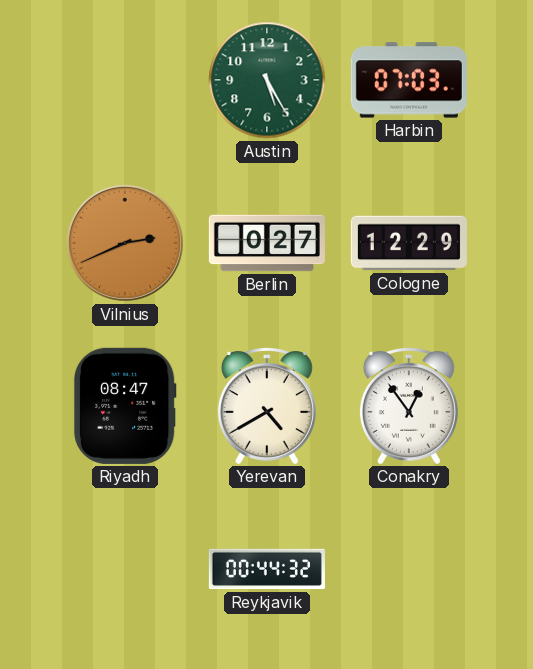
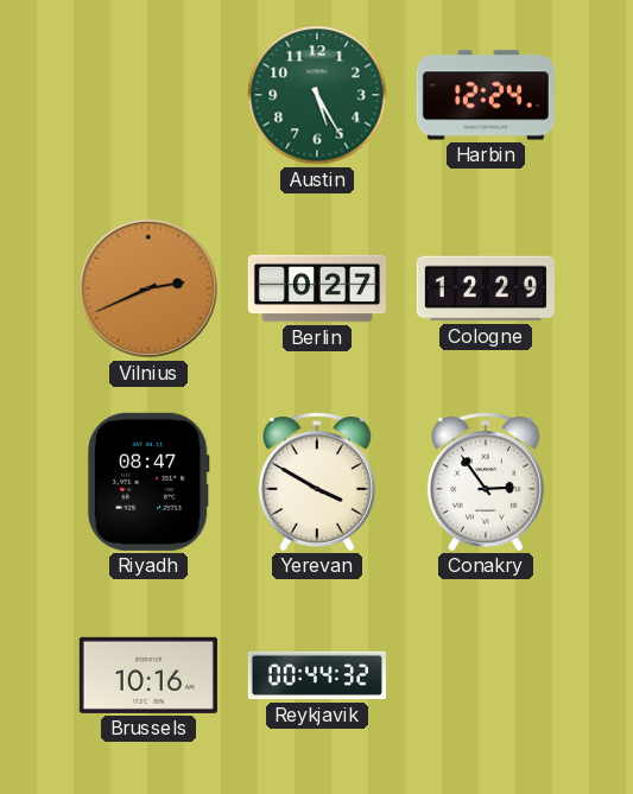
Harbin: 07:03 -> 12:24 (486, 95)
Yerevan: 4:40 -> 3:50 (317, 482)
Conakry: 12:54 -> 2:54 (486, 482)
Brussels: none -> 10:16 (148, 675)
